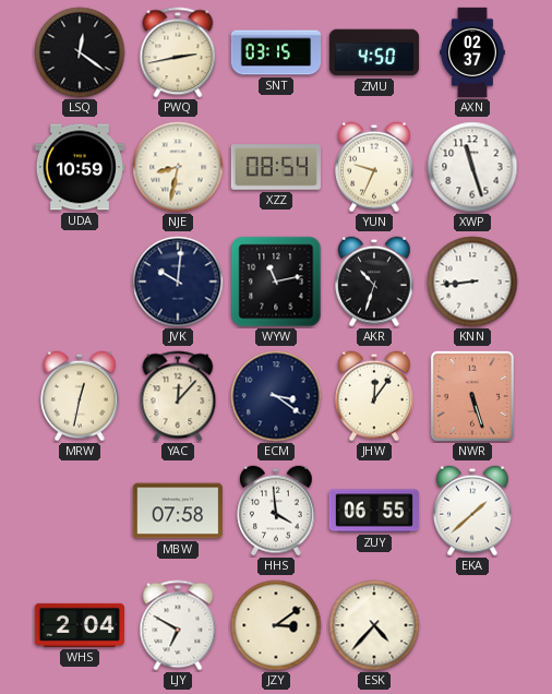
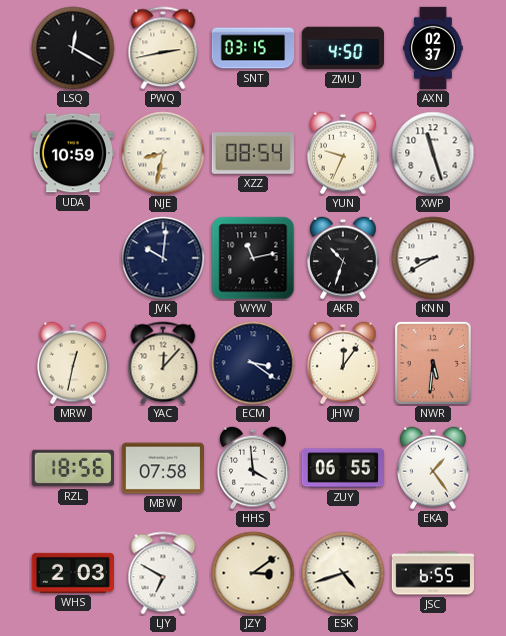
LSQ: 12:21 -> 12:20 (73, 48)
KNN: 8:44 -> 8:40 (433, 258)
NWR: 5:27 -> 5:31 (433, 363)
RZL: none -> 18:56 (72, 468)
EKA: 1:38 -> 1:24 (433, 468)
WHS: 2:04 -> 2:03 (72, 573)
ESK: 4:37 -> 4:42 (343, 573)
JSC: none -> 6:55 (432, 573)
